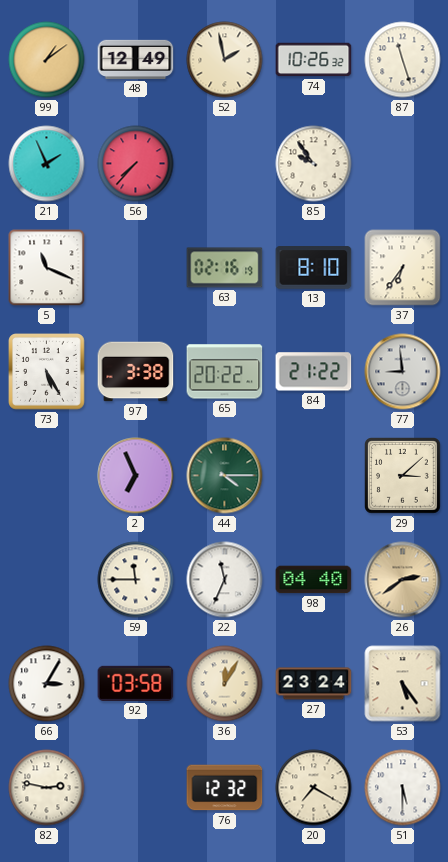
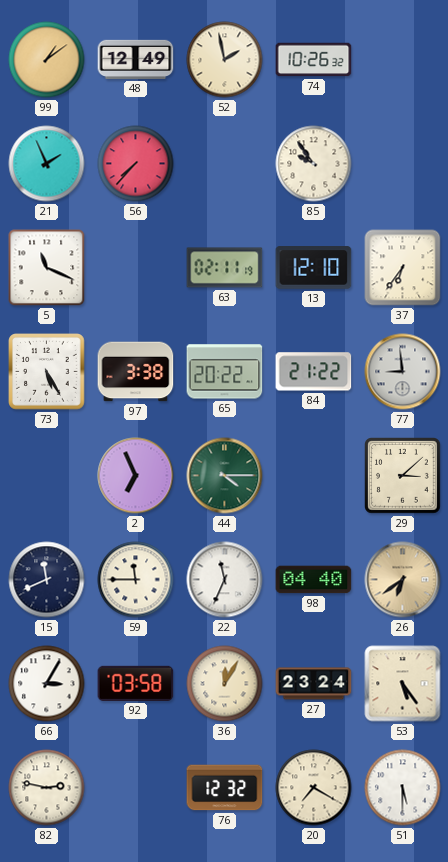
87: 11:27 -> none (403, 60)
63: 02:16 -> 02:11 (225, 268)
13: 8:10 -> 12:10 (314, 268)
15: none -> 11:41 (47, 580)
26: 2:39 -> 6:39 (403, 580)
